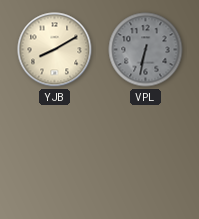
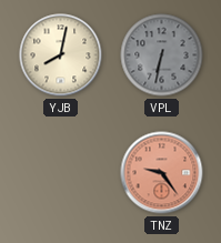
YJB: 8:10 -> 8:02 (61, 55)
TNZ: none -> 9:24 (162, 173)
